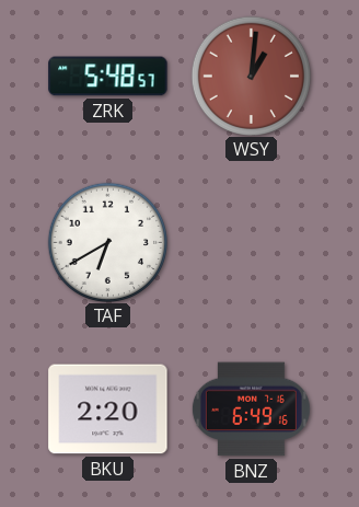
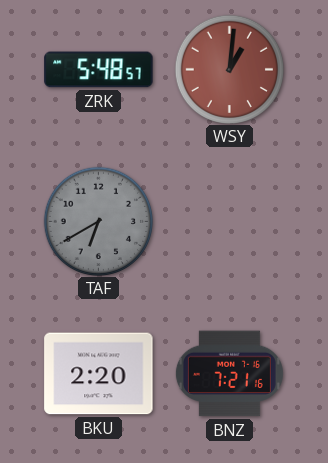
TAF dial: white -> grey (98, 221)
BNZ: 6:49 -> 7:21 (229, 374)
